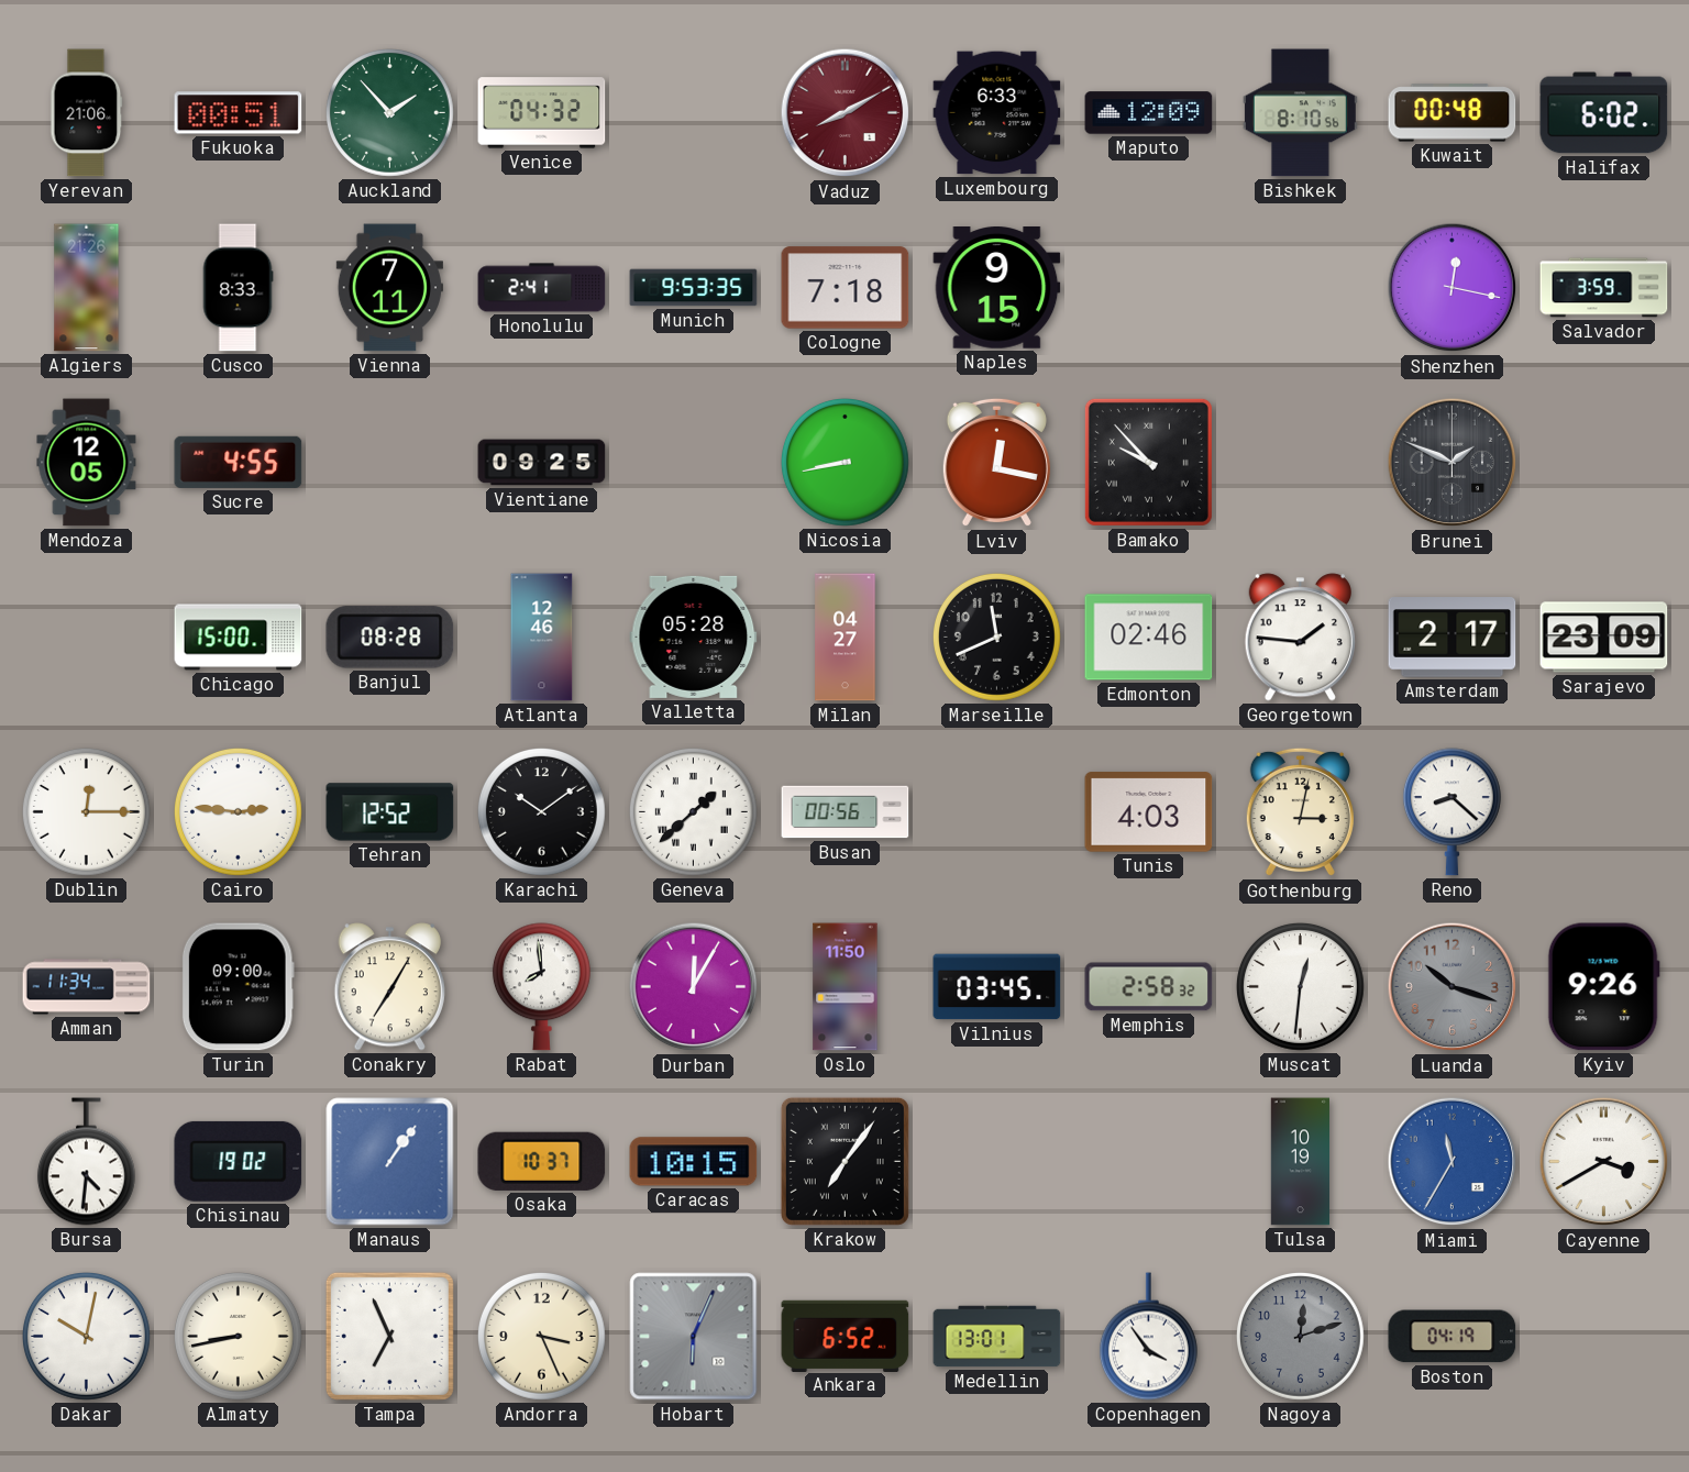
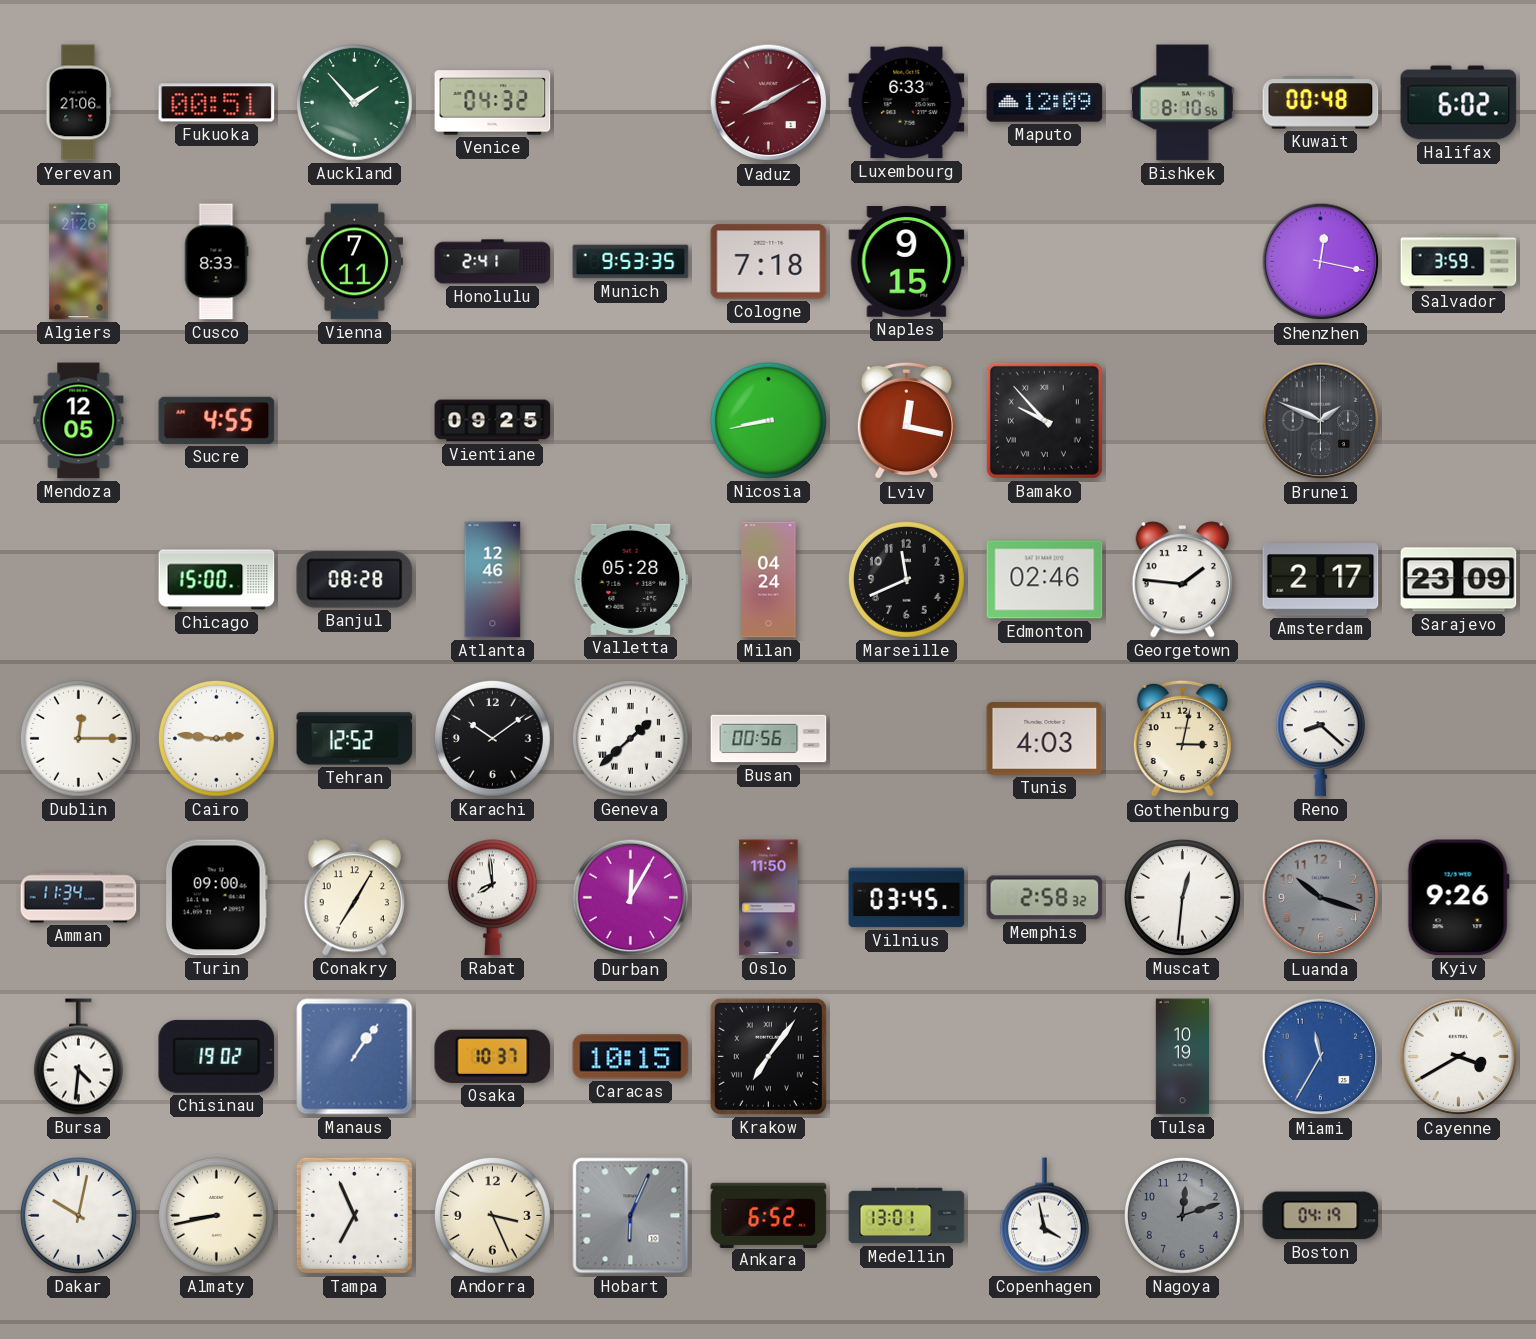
Milan: 04:27 -> 04:24 (769, 580)
Copenhagen: 3:54 -> 3:58 (1044, 1216)
